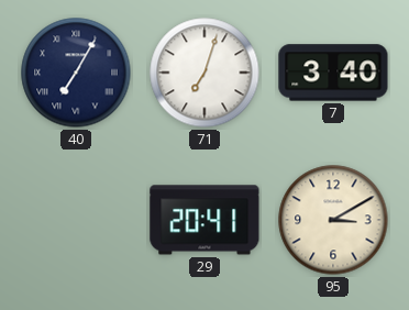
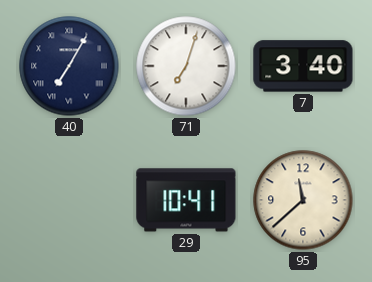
29: 20:41 -> 10:41 (186, 200)
95: 3:10 -> 11:38 (303, 200)
